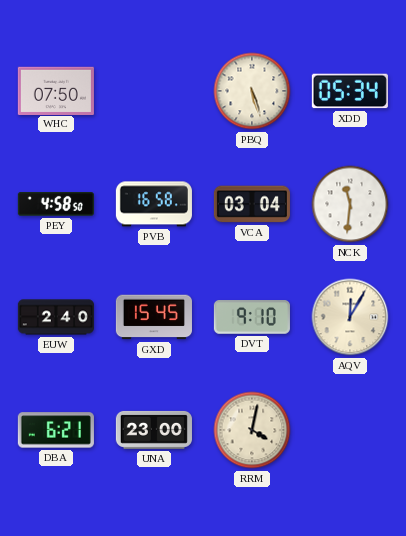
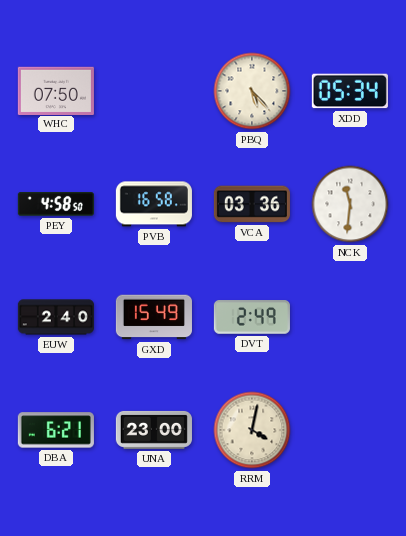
PBQ: 5:27 -> 5:23 (252, 91)
VCA: 03:04 -> 03:36 (252, 204)
GXD: 15:45 -> 15:49 (154, 317)
DVT: 9:10 -> 2:49 (252, 317)
AQV: 12:05 -> none (350, 317)
